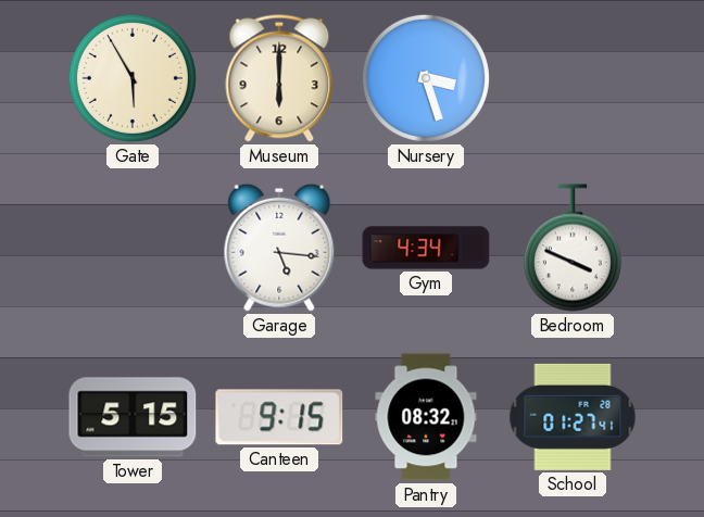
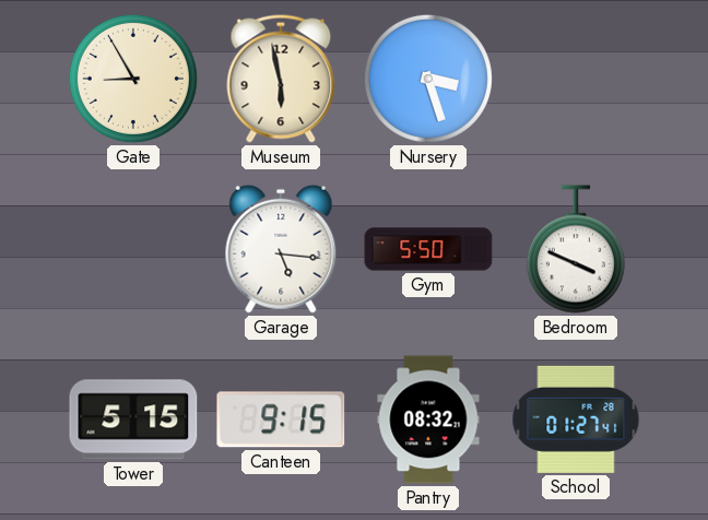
Gate: 5:55 -> 8:55 (133, 79)
Museum: 6:00 -> 5:58 (281, 79)
Gym: 4:34 -> 5:50 (428, 249)
